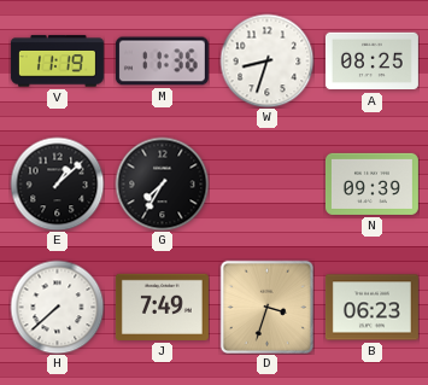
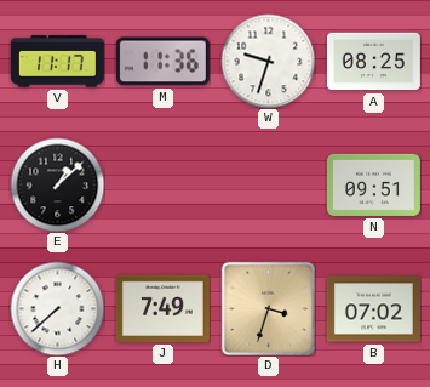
V: 11:19 -> 11:17 (57, 62)
W: 8:33 -> 9:33 (268, 61)
G: 7:35 -> none (162, 183)
N: 09:39 -> 09:51 (373, 184)
B: 06:23 -> 07:02 (373, 309)
